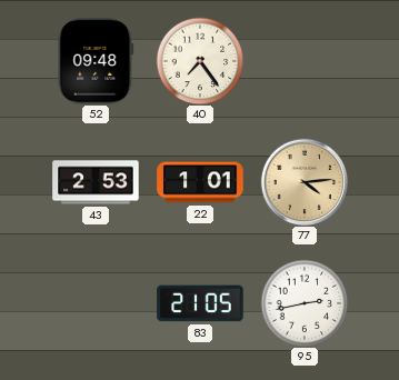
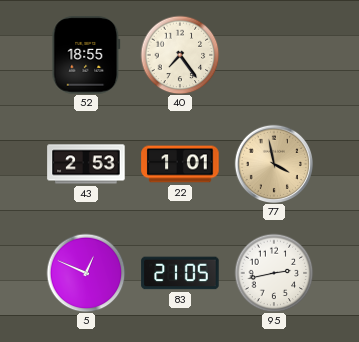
52: 09:48 -> 18:55 (86, 55)
77: 4:14 -> 3:58 (273, 163)
5: none -> 12:49 (86, 273)
